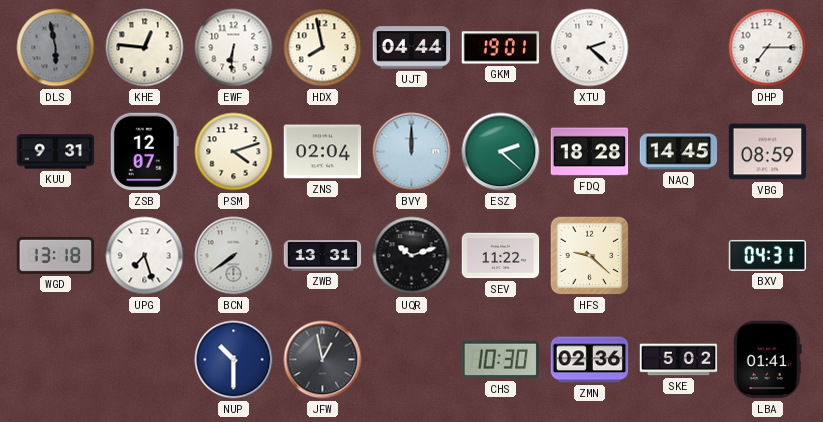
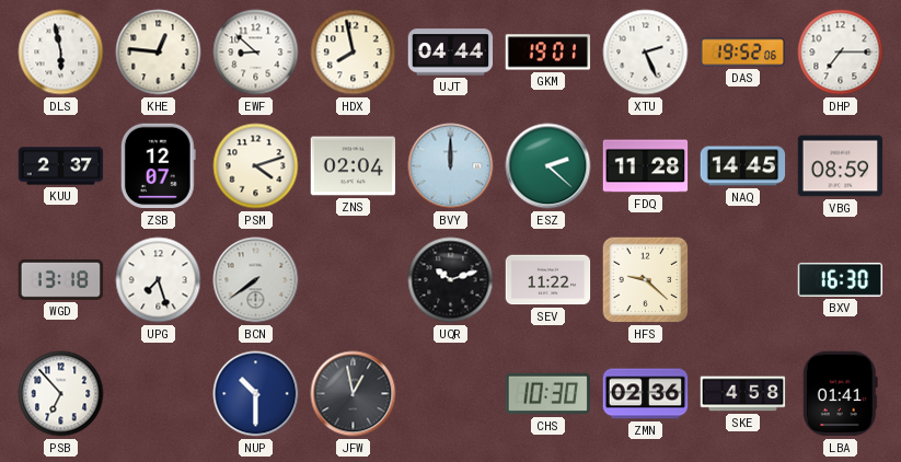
DLS dial: grey -> white (61, 53)
EWF: 6:31 -> 8:52 (256, 53)
XTU: 2:22 -> 2:26 (646, 53)
DAS: none -> 19:52 (743, 53)
KUU: 9:31 -> 2:37 (61, 166)
FDQ: 18:28 -> 11:28 (646, 166)
ZWB: 13:31 -> none (323, 256)
BXV: 04:31 -> 16:30 (841, 279)
PSB: none -> 6:53 (61, 394)
SKE: 5:02 -> 4:58 (743, 394)
